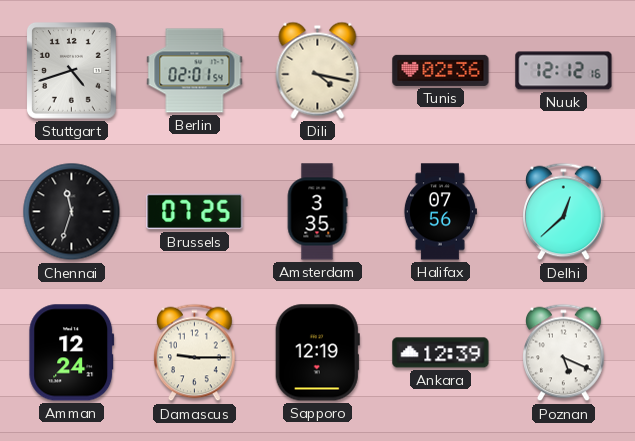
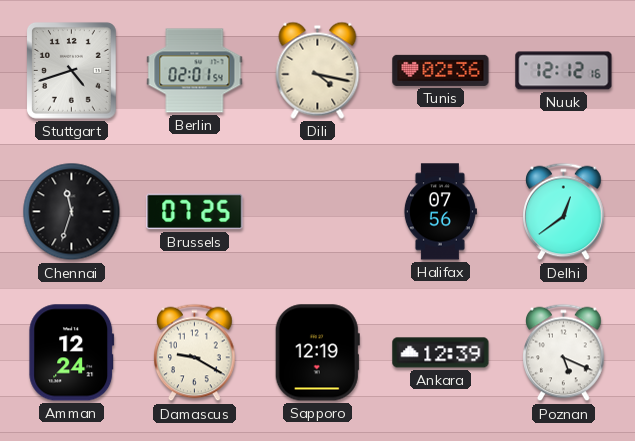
Amsterdam: 3:35 -> none (317, 212)
Delhi: 12:38 -> 12:39 (564, 212)
Damascus: 9:15 -> 9:20 (195, 353)
